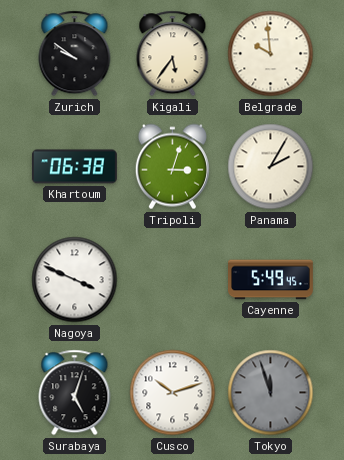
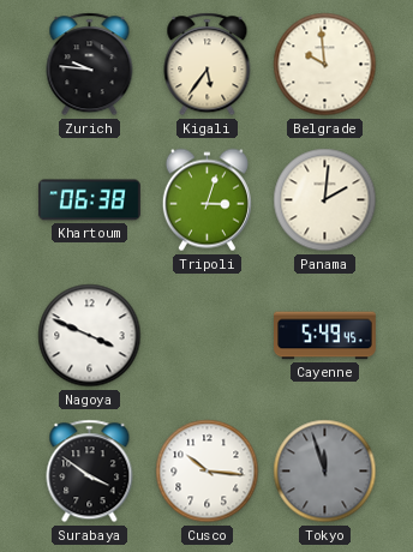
Zurich: 9:51 -> 9:46 (90, 65)
Panama: 2:05 -> 2:01 (325, 200)
Surabaya: 5:03 -> 3:51 (90, 472)
Cusco: 10:12 -> 10:16 (208, 472)
